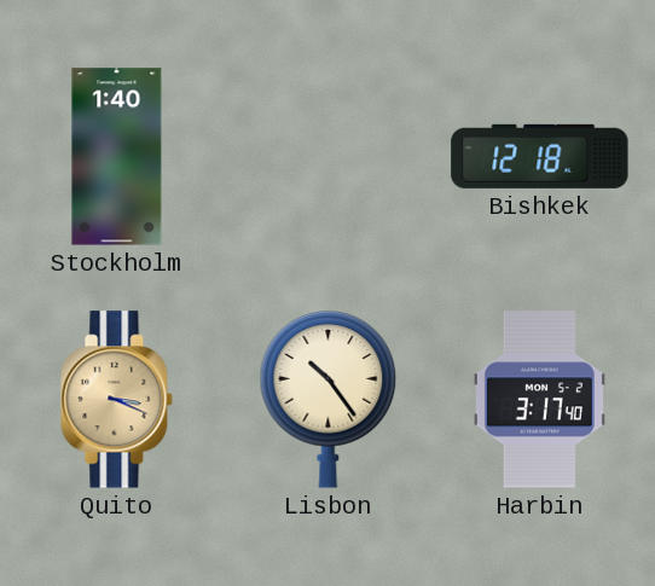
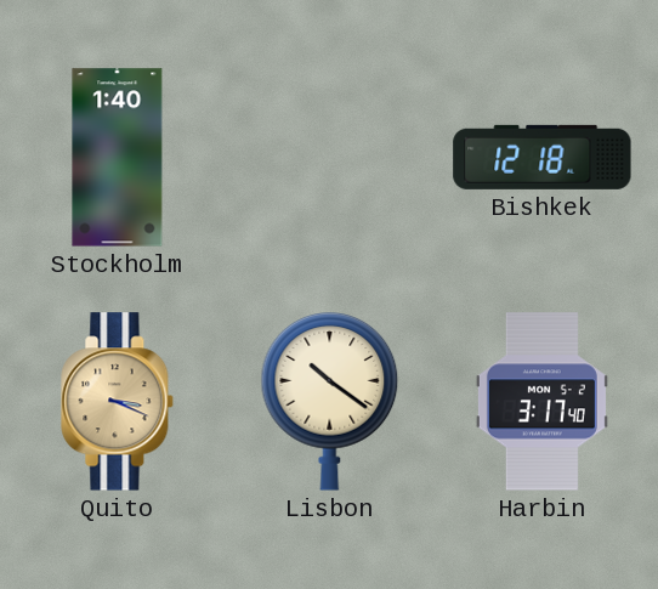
Lisbon: 10:24 -> 10:21 (330, 402)
